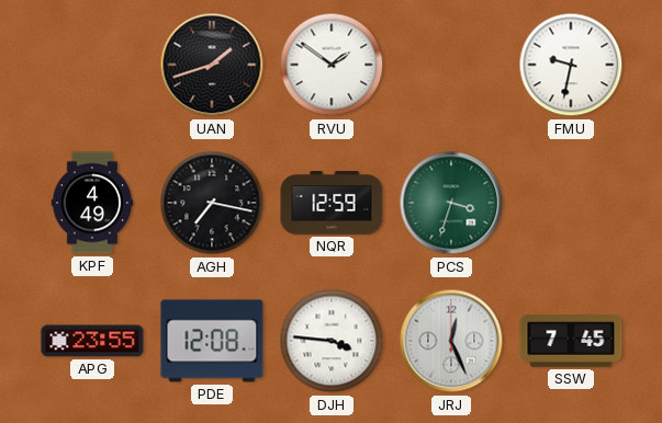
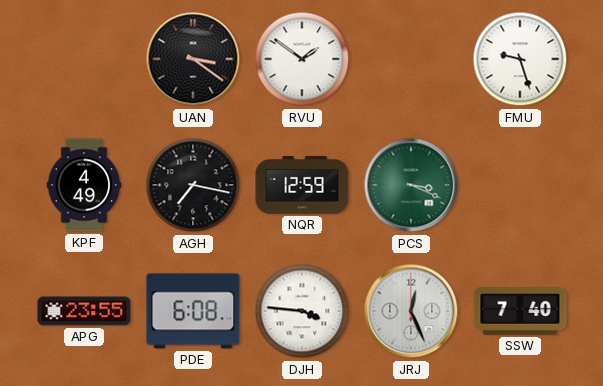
UAN: 1:42 -> 3:21 (193, 59)
FMU: 9:32 -> 9:27 (520, 59)
PCS: 3:33 -> 3:19 (411, 185)
PDE: 12:08 -> 6:08 (193, 311)
SSW: 7:45 -> 7:40 (520, 311)
